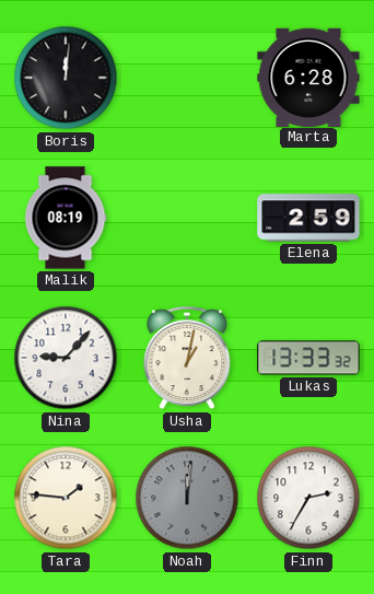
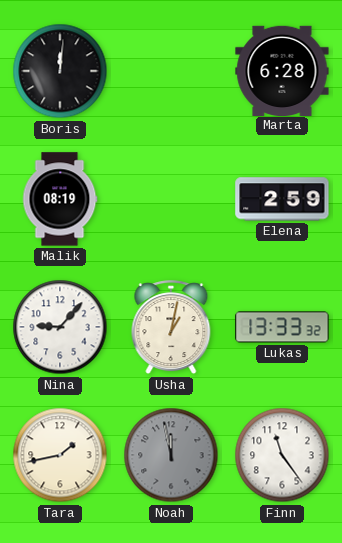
Tara: 1:46 -> 1:43 (60, 455)
Noah: 12:01 -> 11:58 (171, 455)
Finn: 2:35 -> 11:24 (282, 455)
